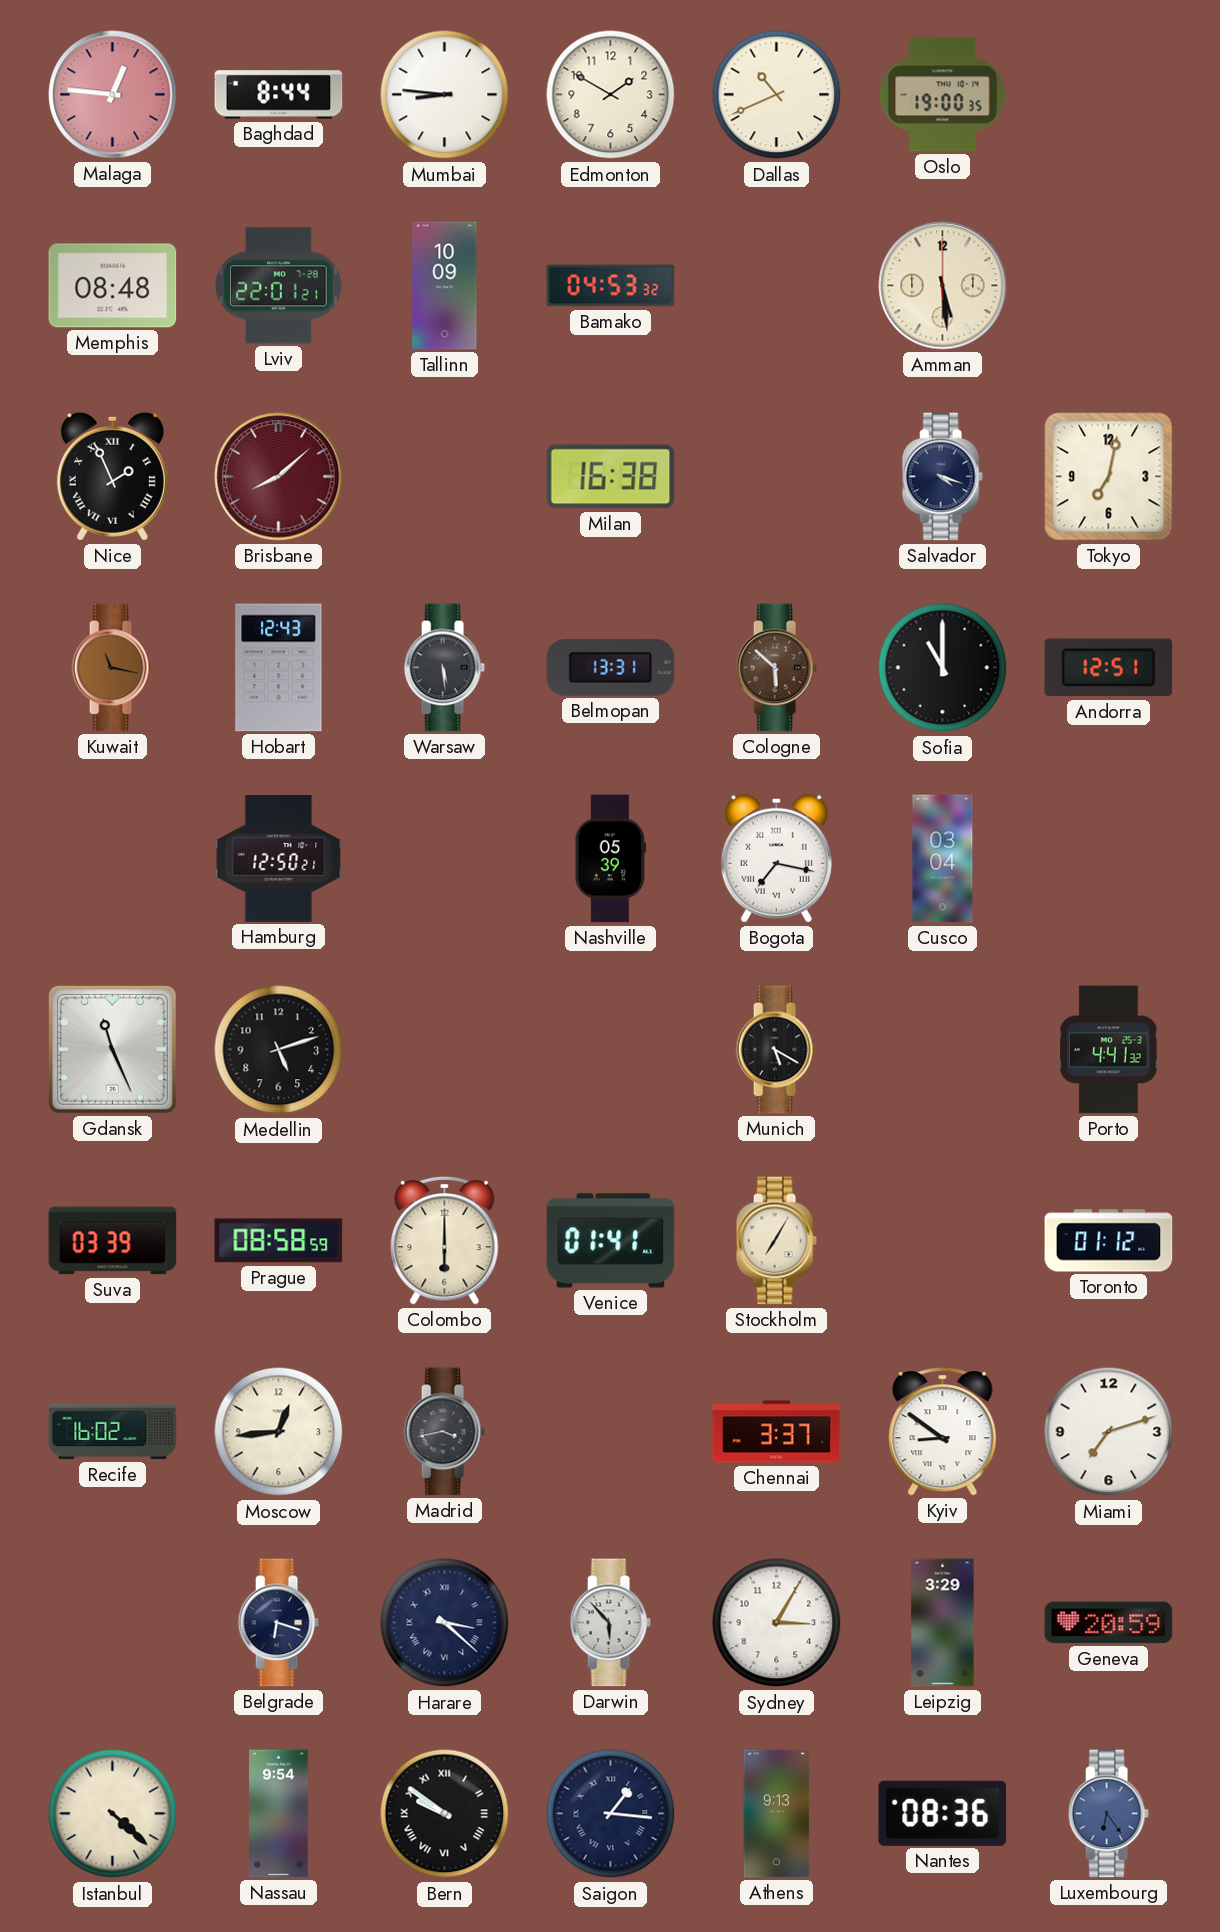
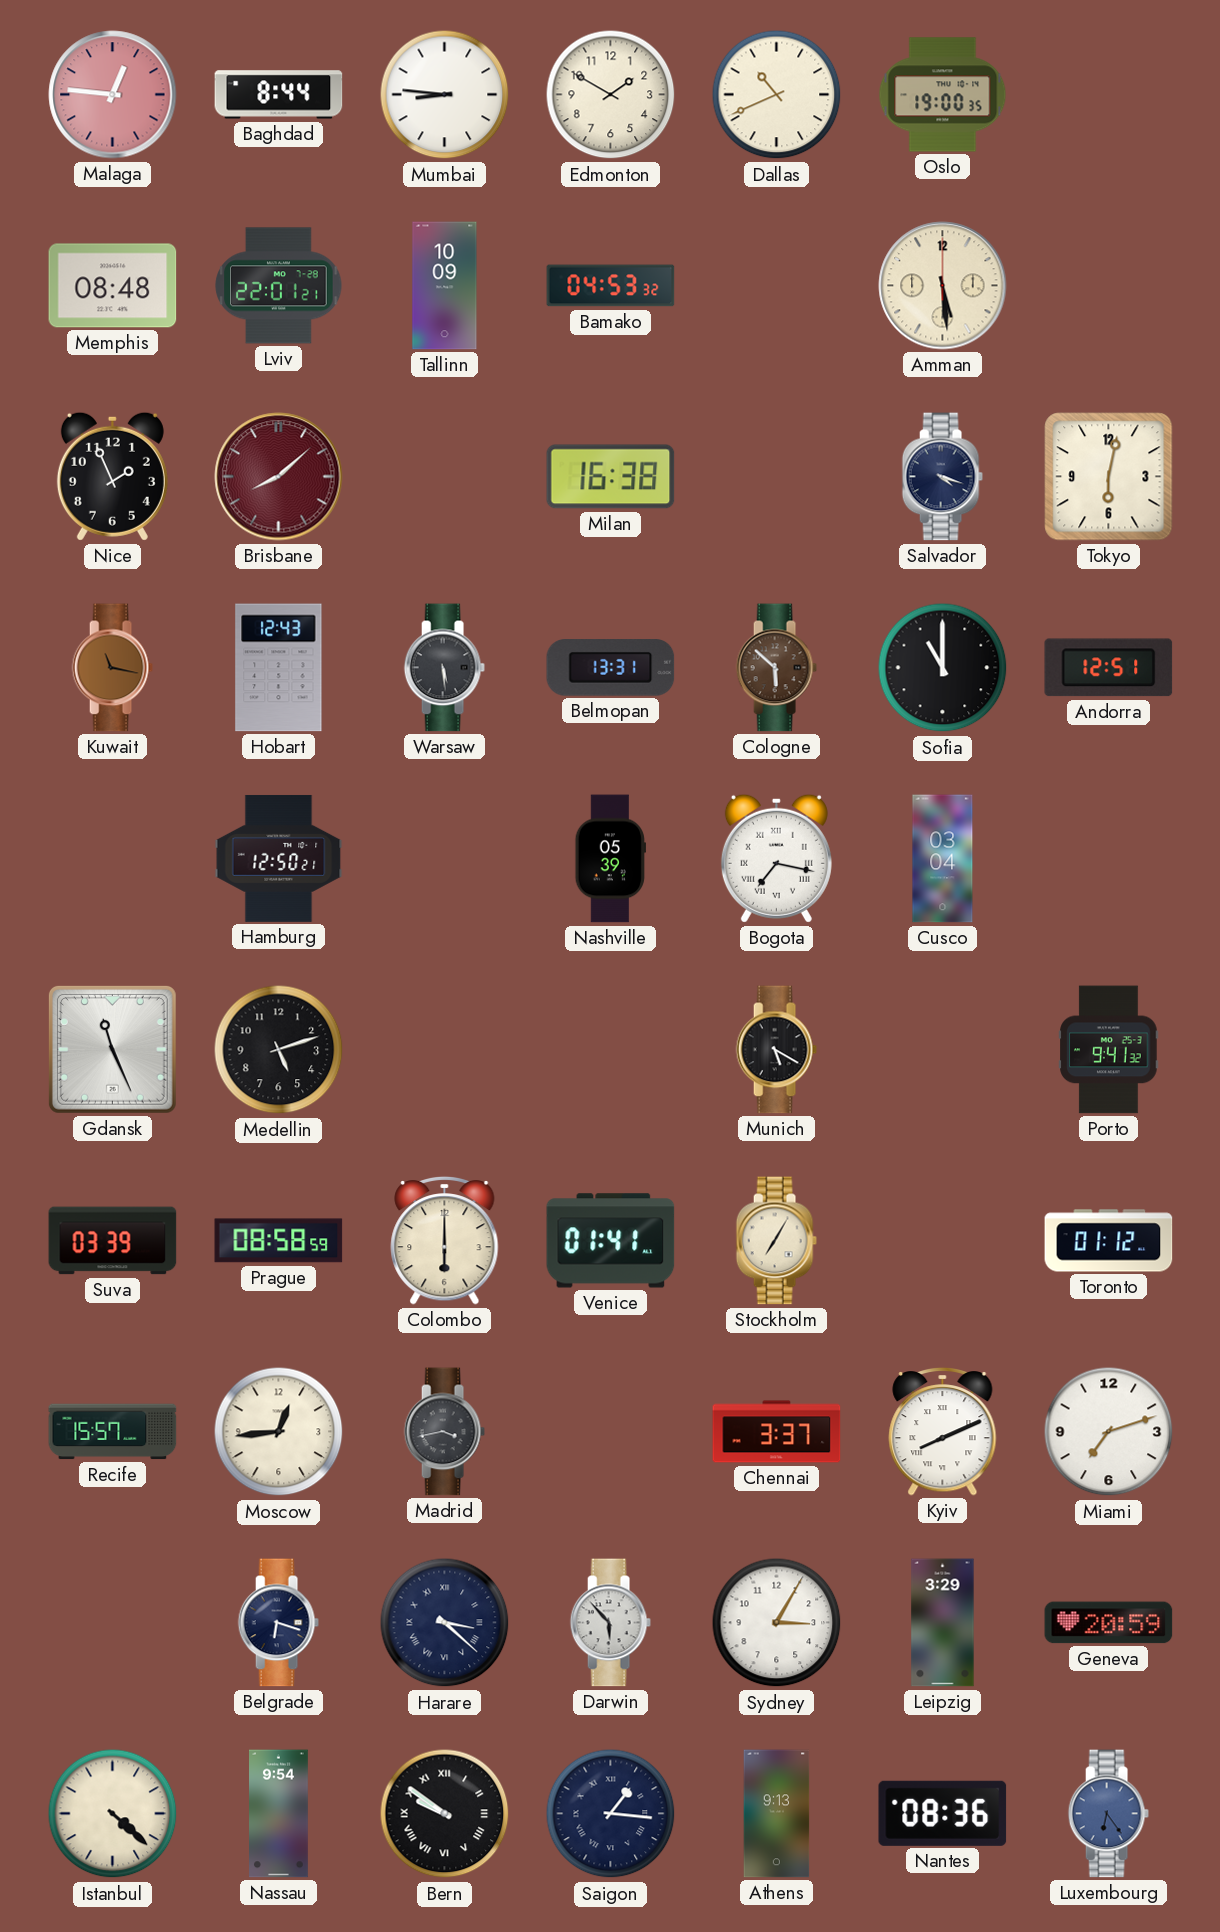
Nice numerals: Roman -> Arabic (112, 476)
Tokyo: 7:02 -> 6:02 (1109, 477)
Porto: 4:41 -> 9:41 (1109, 1050)
Recife: 16:02 -> 15:57 (113, 1432)
Kyiv: 8:51 -> 8:11 (943, 1431)
